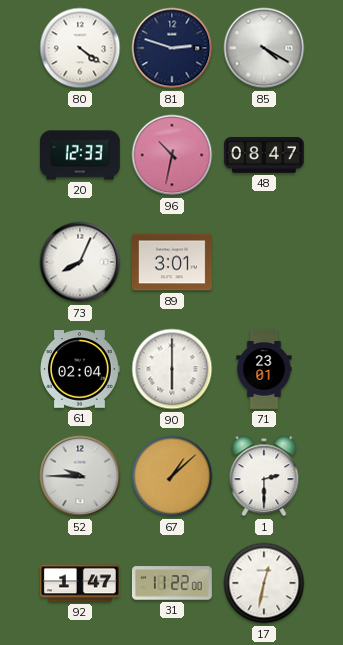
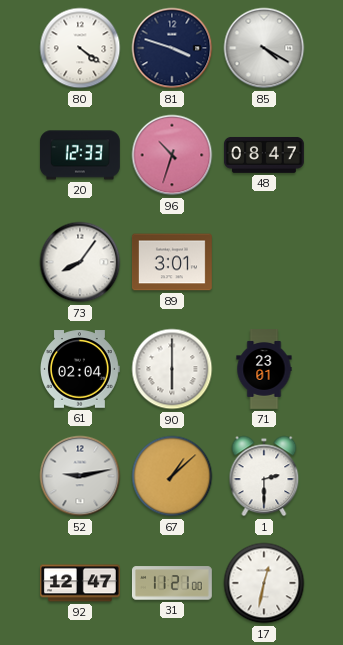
81: 2:48 -> 3:48 (172, 48)
96: 10:32 -> 10:33 (172, 155)
73: 8:04 -> 8:06 (80, 262)
52: 9:45 -> 9:13 (80, 476)
92: 1:47 -> 12:47 (81, 583)
31: 11:22 -> 11:21 (172, 583)
